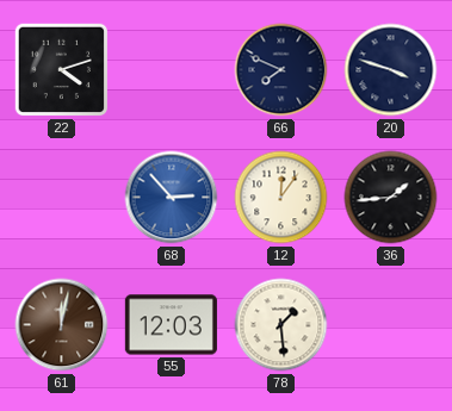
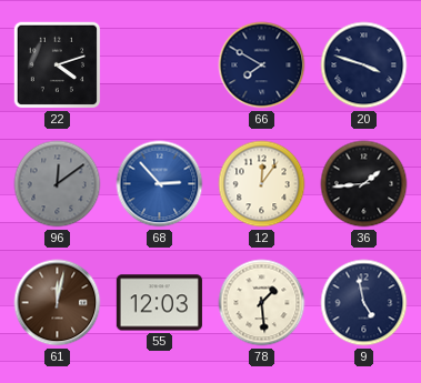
66: 7:49 -> 7:50 (262, 65)
96: none -> 12:09 (58, 184)
9: none -> 4:58 (364, 303)
